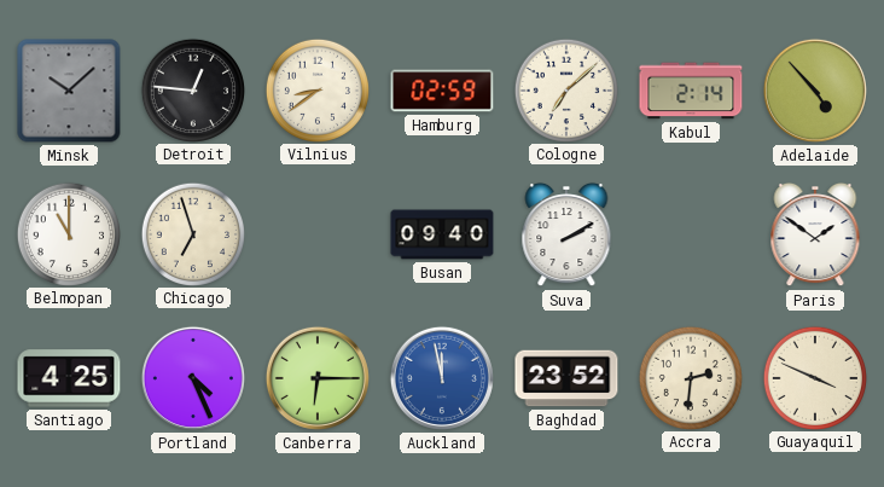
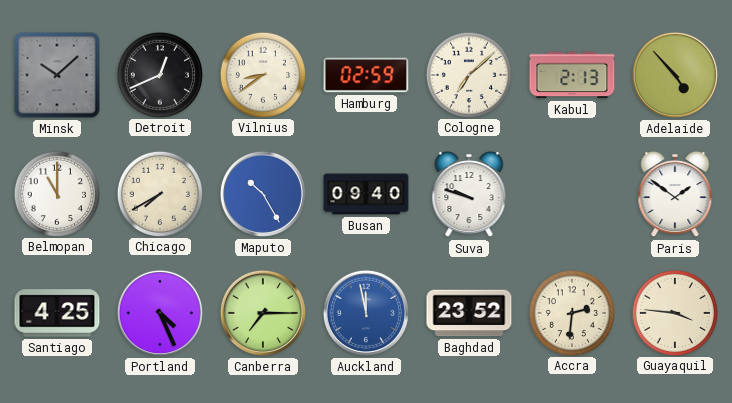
Detroit: 12:46 -> 12:41 (159, 74)
Kabul: 2:14 -> 2:13 (572, 75)
Chicago: 6:57 -> 7:40 (159, 193)
Maputo: none -> 10:25 (263, 194)
Suva: 2:10 -> 9:48 (469, 194)
Canberra: 6:15 -> 7:15 (263, 313)
Guayaquil: 3:49 -> 3:46 (674, 312)
